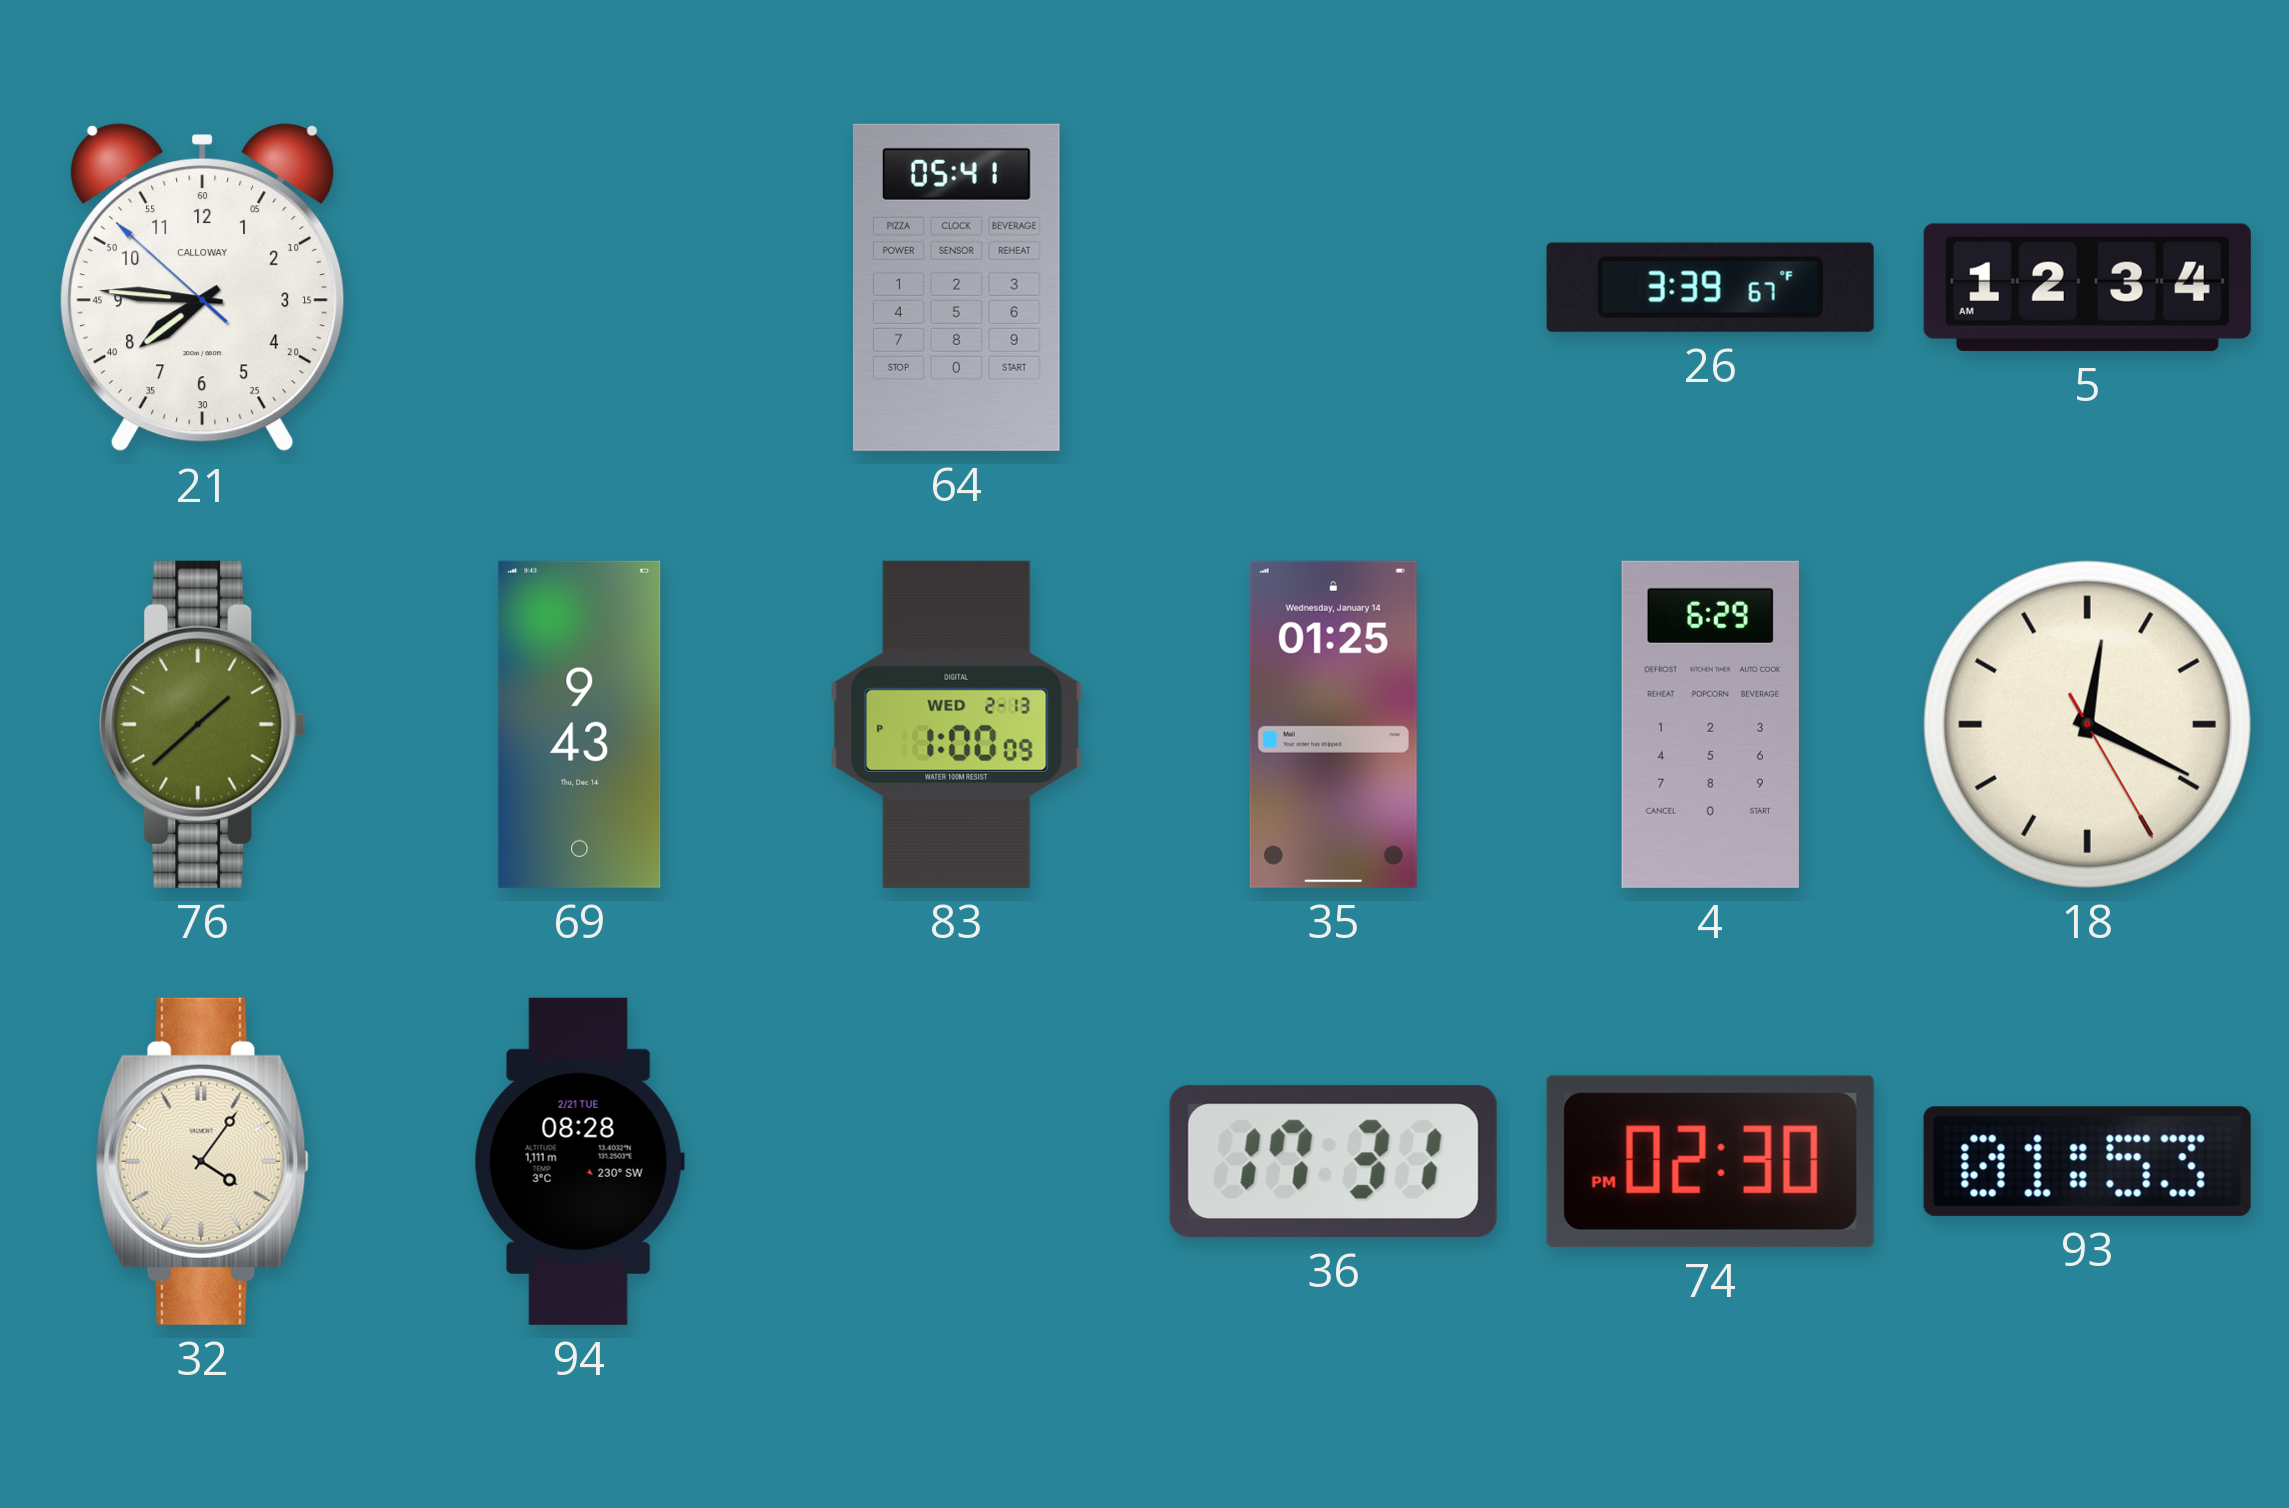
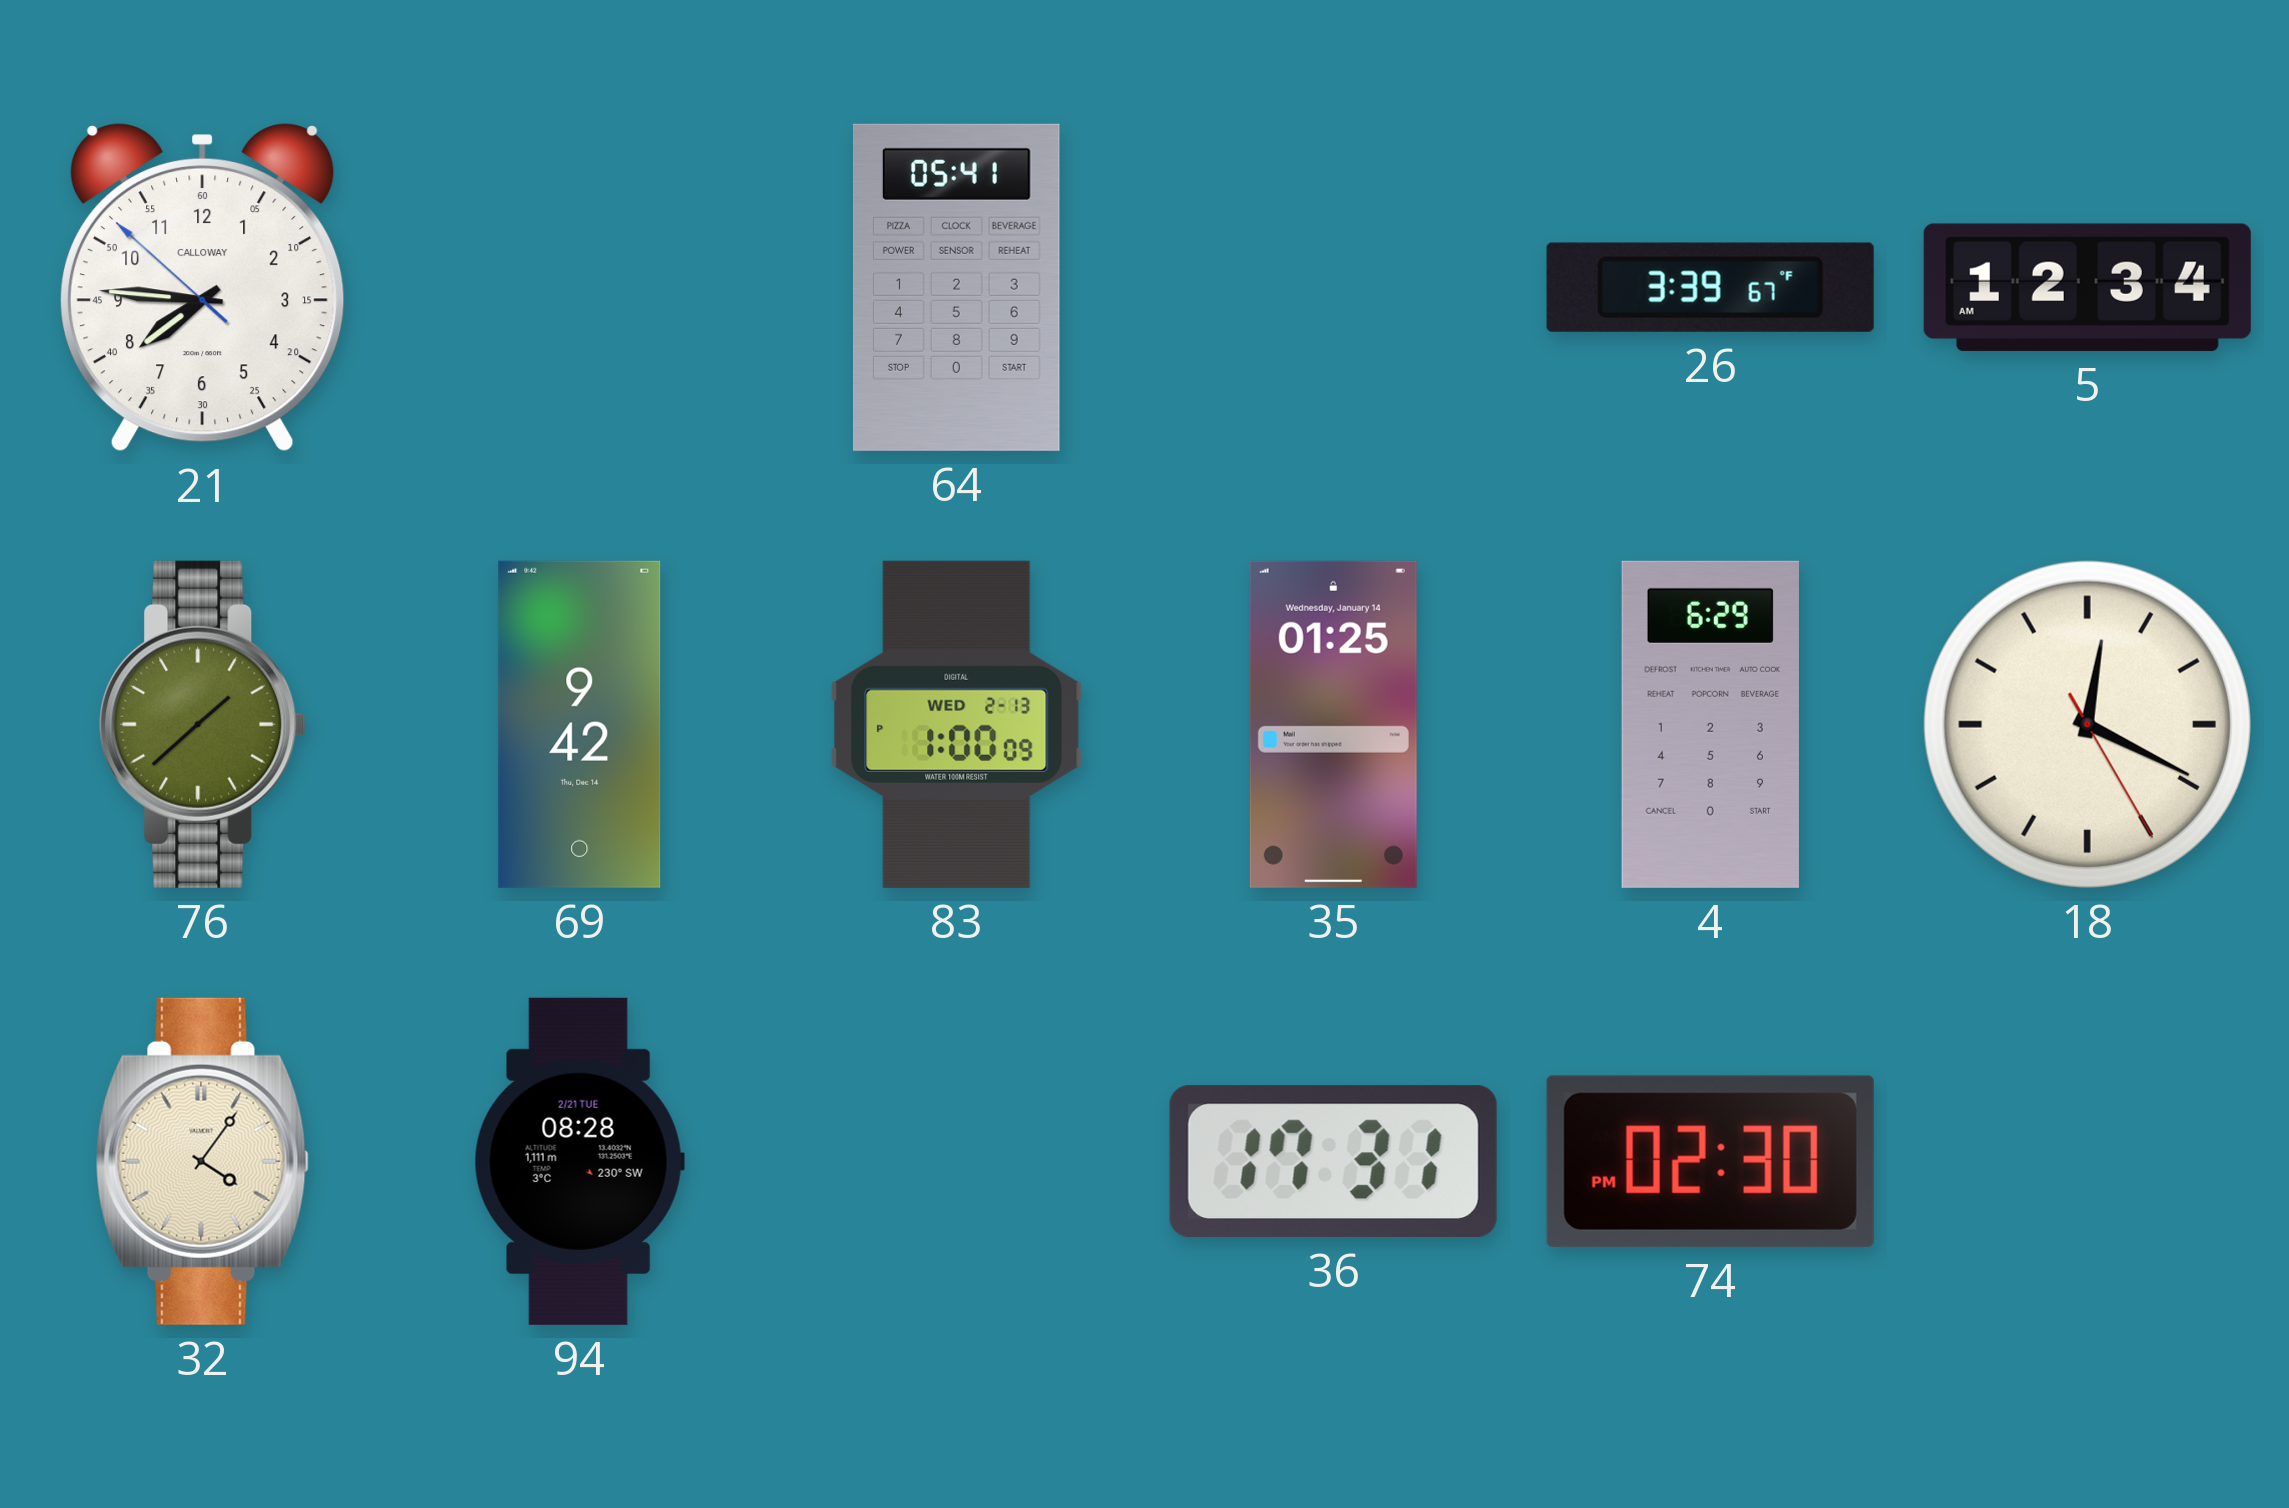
69: 9:43 -> 9:42 (580, 724)
93: 01:53 -> none (2087, 1161)
